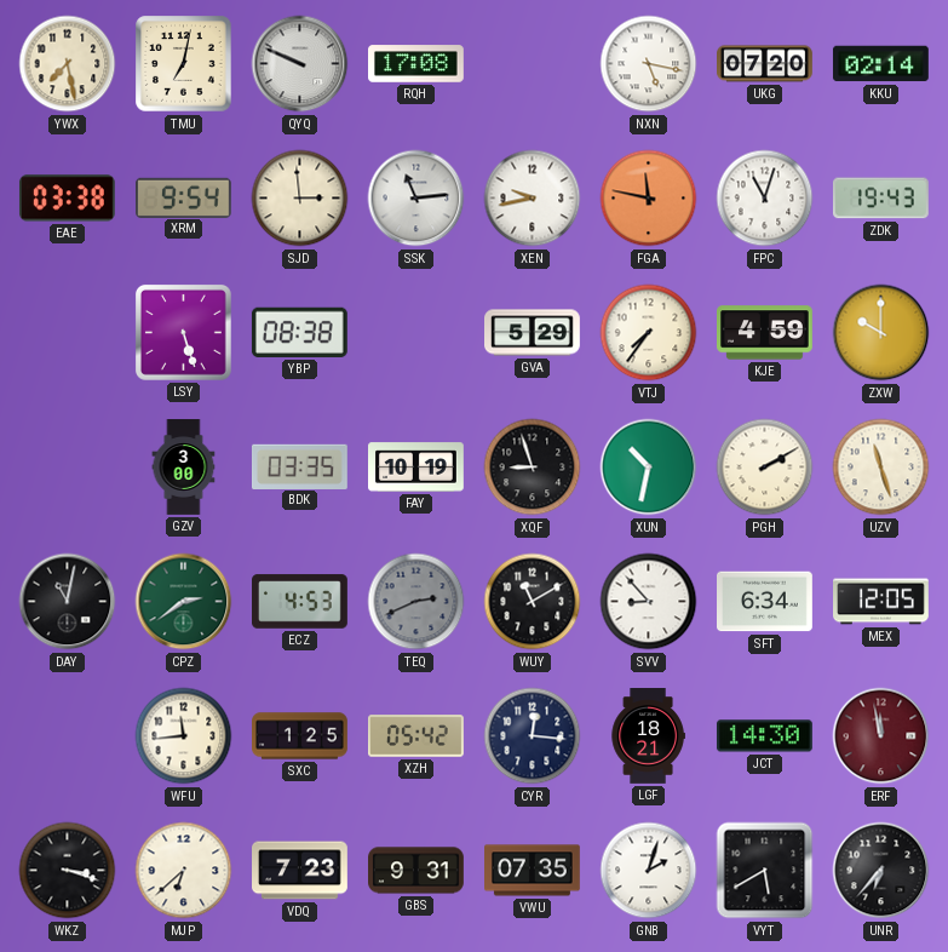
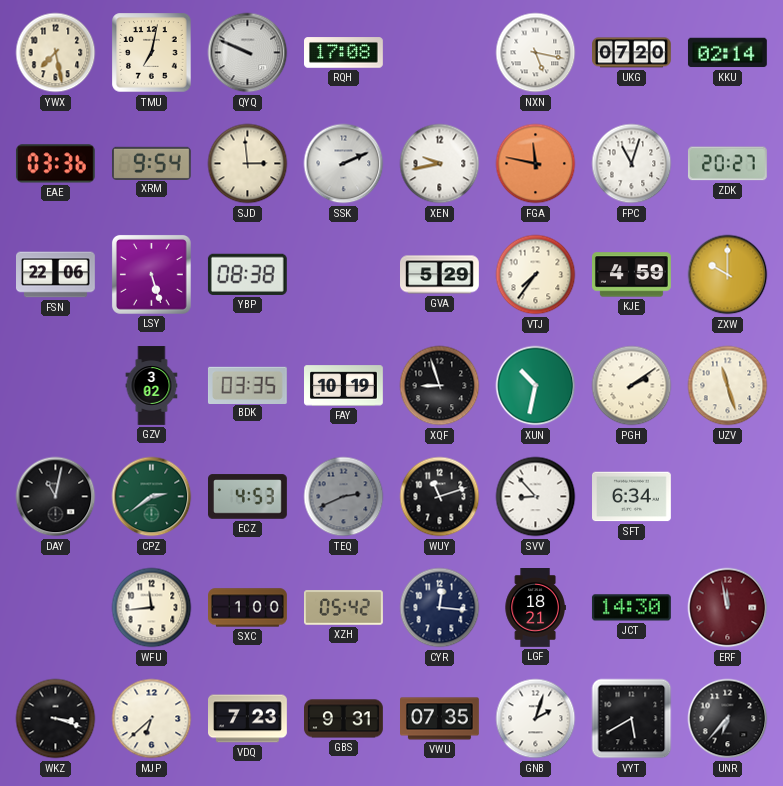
EAE: 03:38 -> 03:36 (55, 164)
SSK: 11:14 -> 2:11 (344, 164)
ZDK: 19:43 -> 20:27 (727, 164)
FSN: none -> 22:06 (56, 275)
GZV: 3:00 -> 3:02 (152, 386)
PGH: 2:10 -> 2:09 (632, 386)
WUY: 11:10 -> 11:12 (440, 497)
MEX: 12:05 -> none (881, 602)
SXC: 1:25 -> 1:00 (248, 608)
